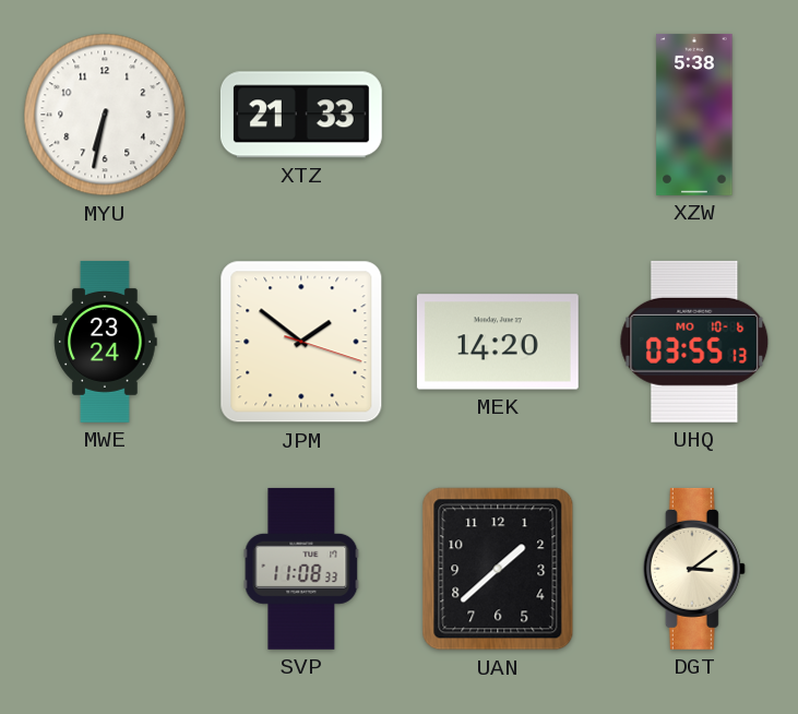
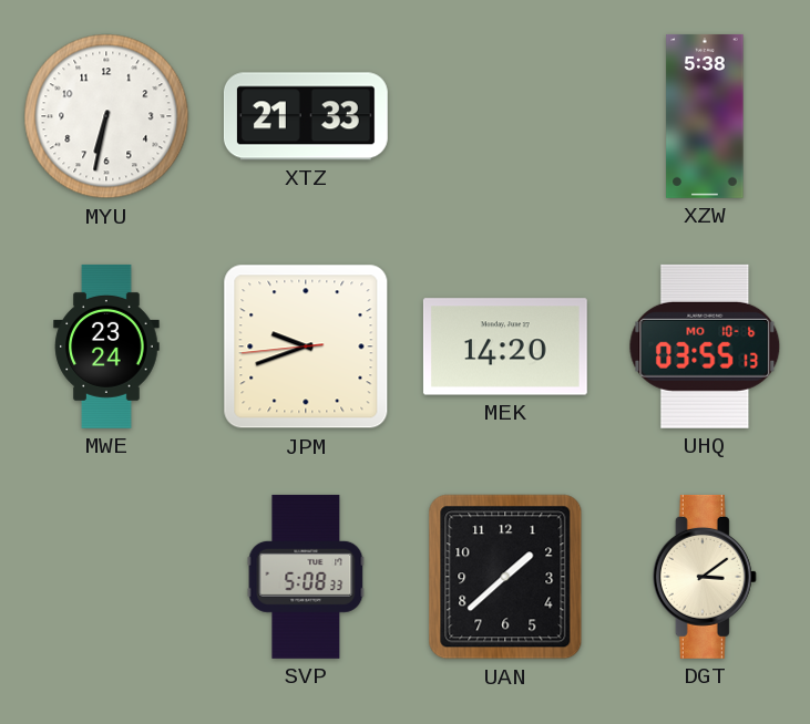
JPM: 1:51 -> 9:41 (306, 347)
SVP: 11:08 -> 5:08 (306, 577)
